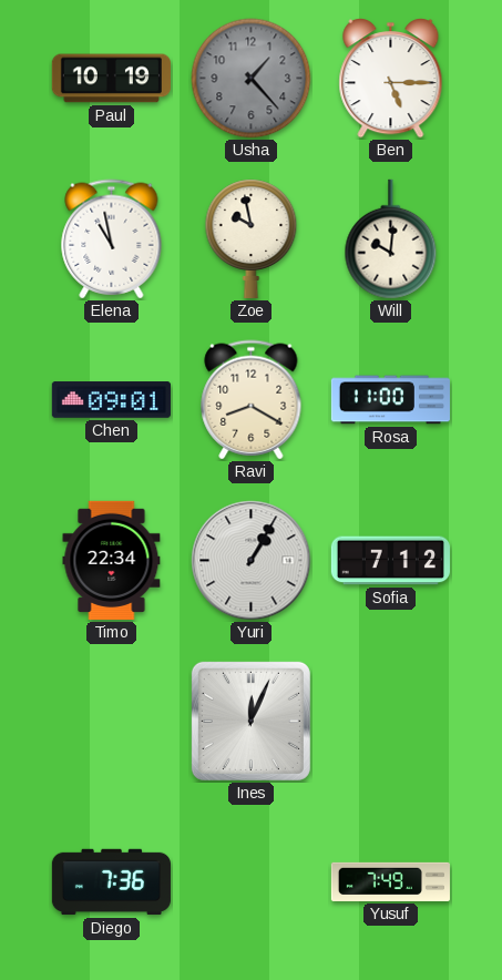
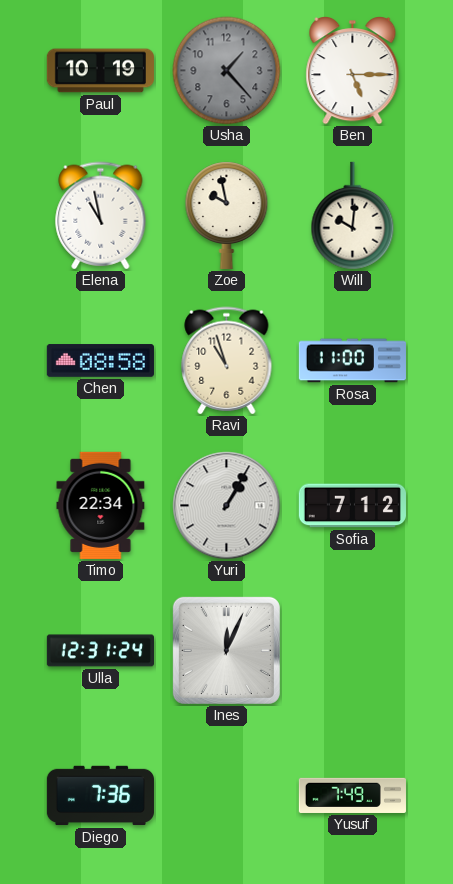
Chen: 09:01 -> 08:58 (100, 361)
Ravi: 8:20 -> 10:57 (227, 361)
Ulla: none -> 12:31 (100, 651)
